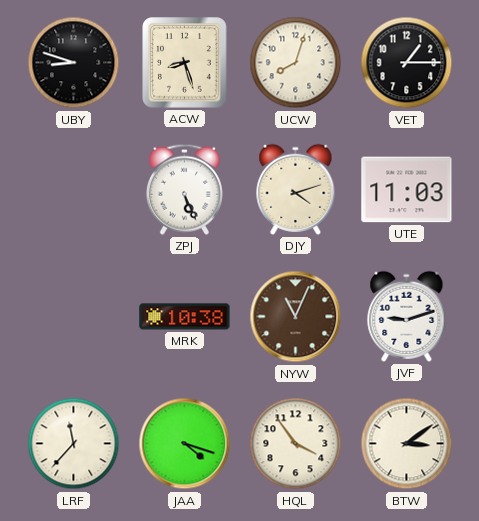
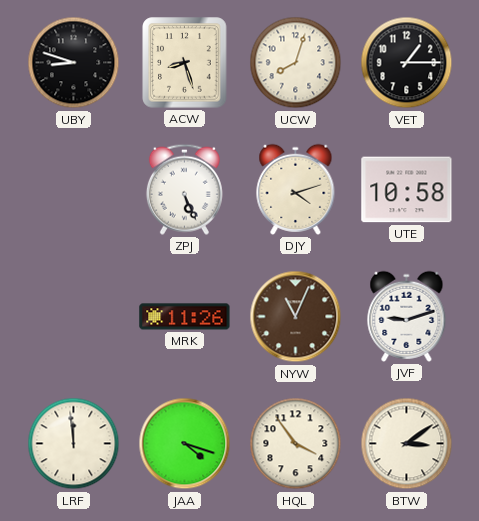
UTE: 11:03 -> 10:58 (407, 190)
MRK: 10:38 -> 11:26 (185, 317)
LRF: 11:37 -> 11:59 (74, 444)
